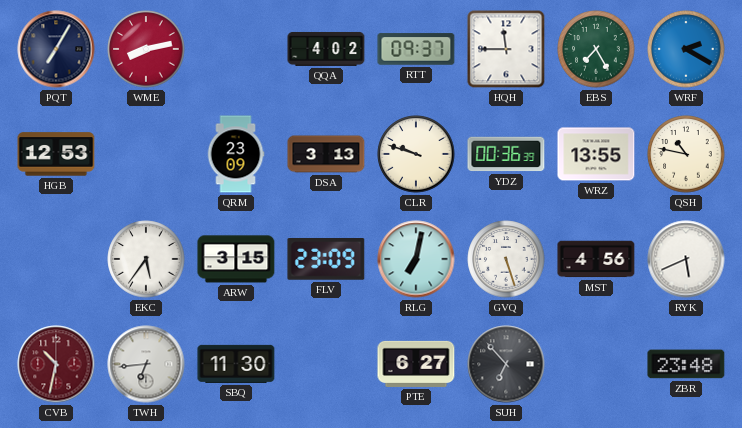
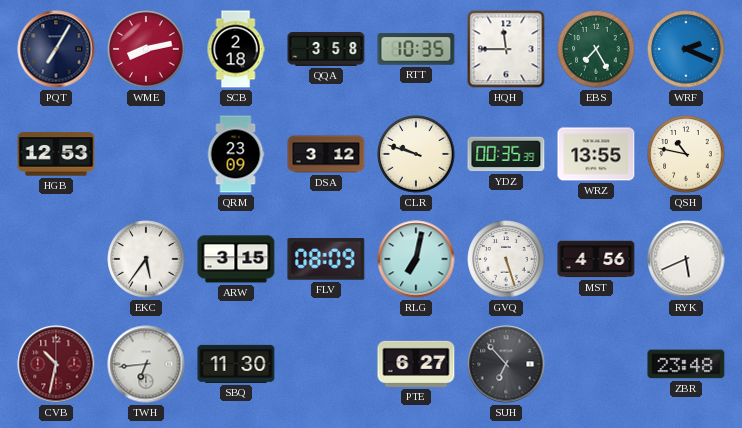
SCB: none -> 2:18 (236, 49)
QQA: 4:02 -> 3:58 (326, 49)
RTT: 09:37 -> 10:35 (416, 49)
WRF: 2:20 -> 2:19 (686, 49)
DSA: 3:13 -> 3:12 (326, 154)
YDZ: 00:36 -> 00:35 (506, 154)
FLV: 23:09 -> 08:09 (326, 259)
